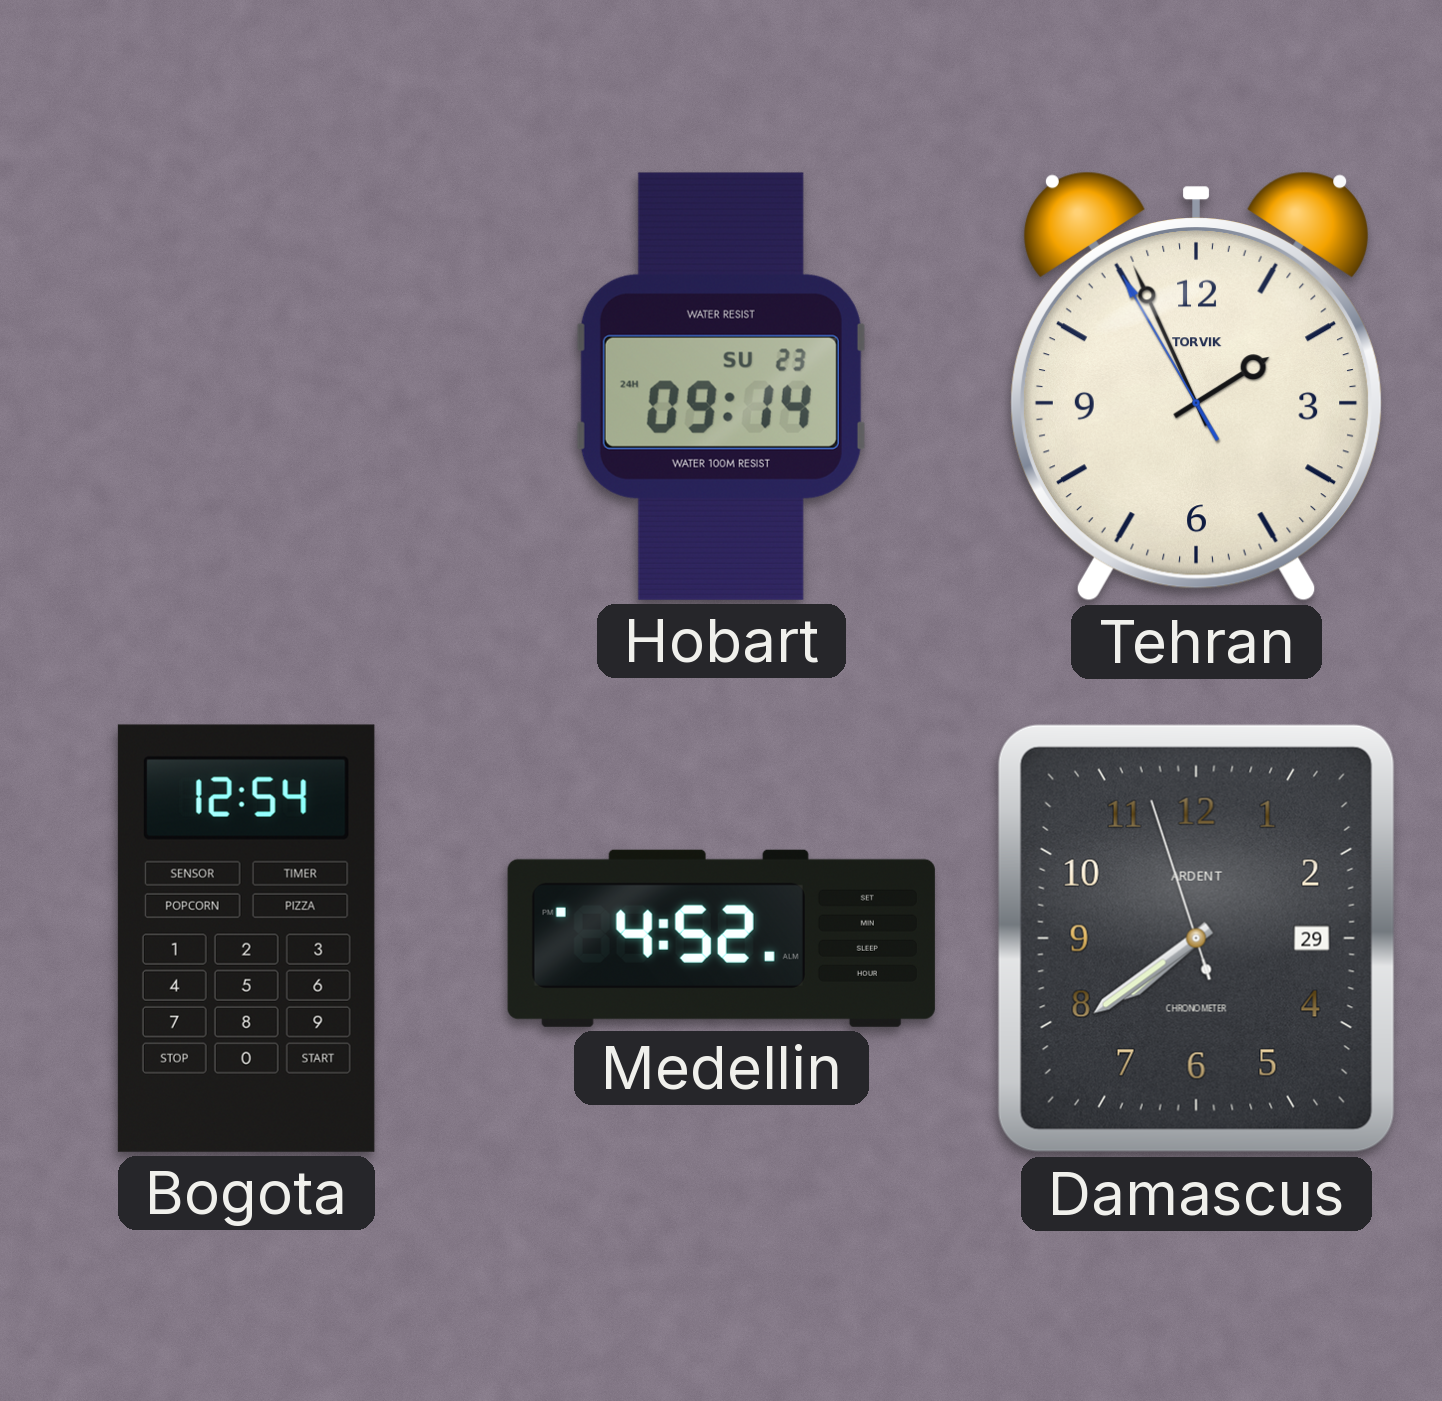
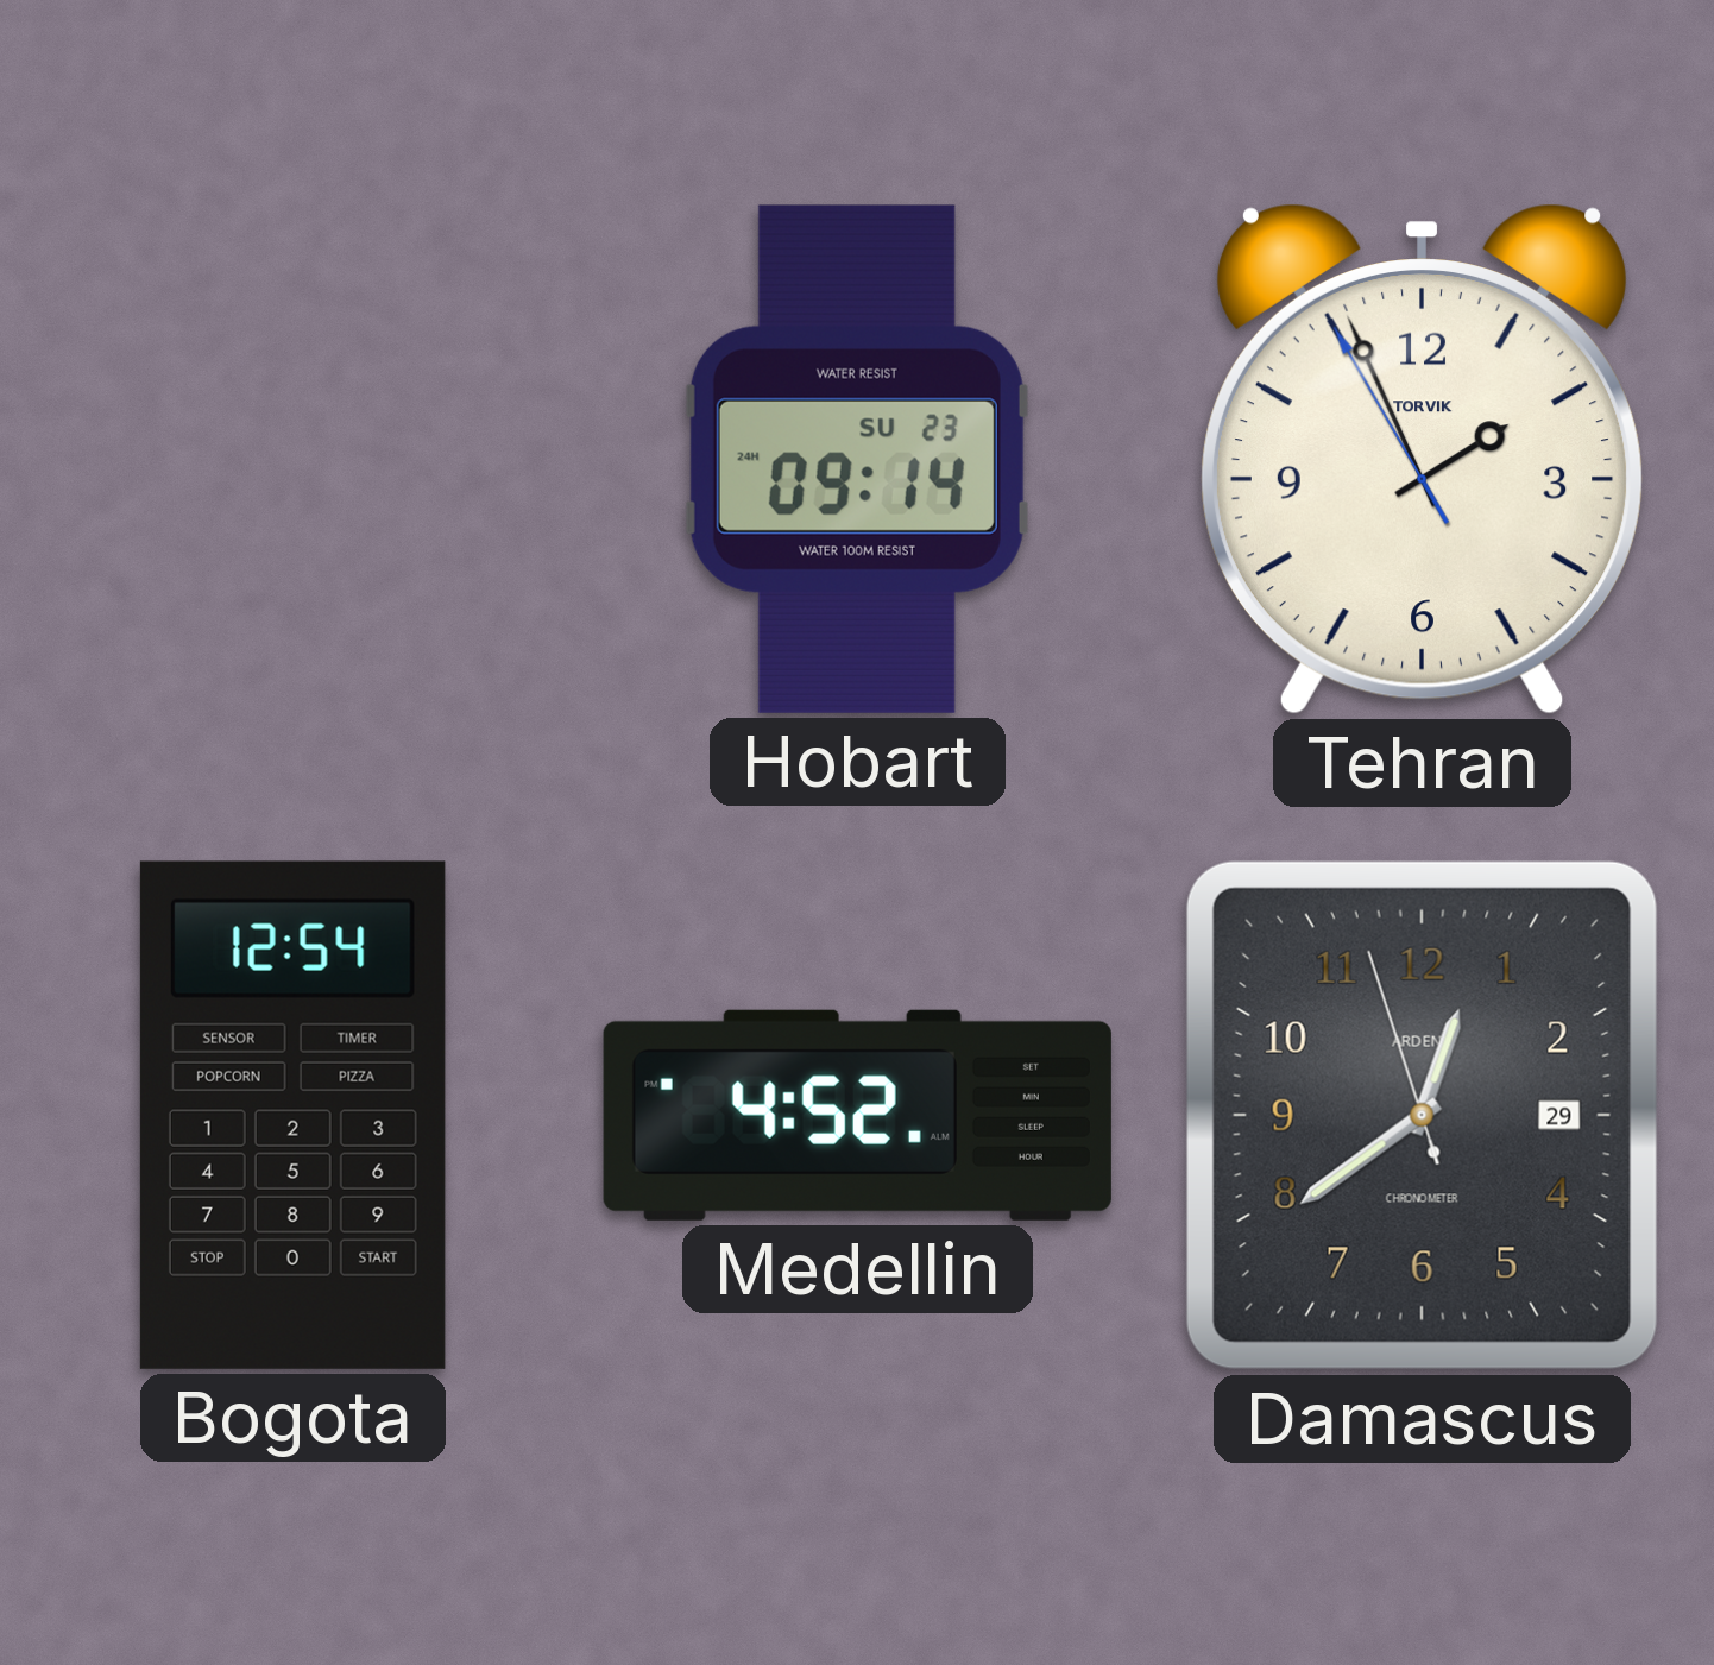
Damascus: 7:38 -> 12:38 (1422, 1115)
